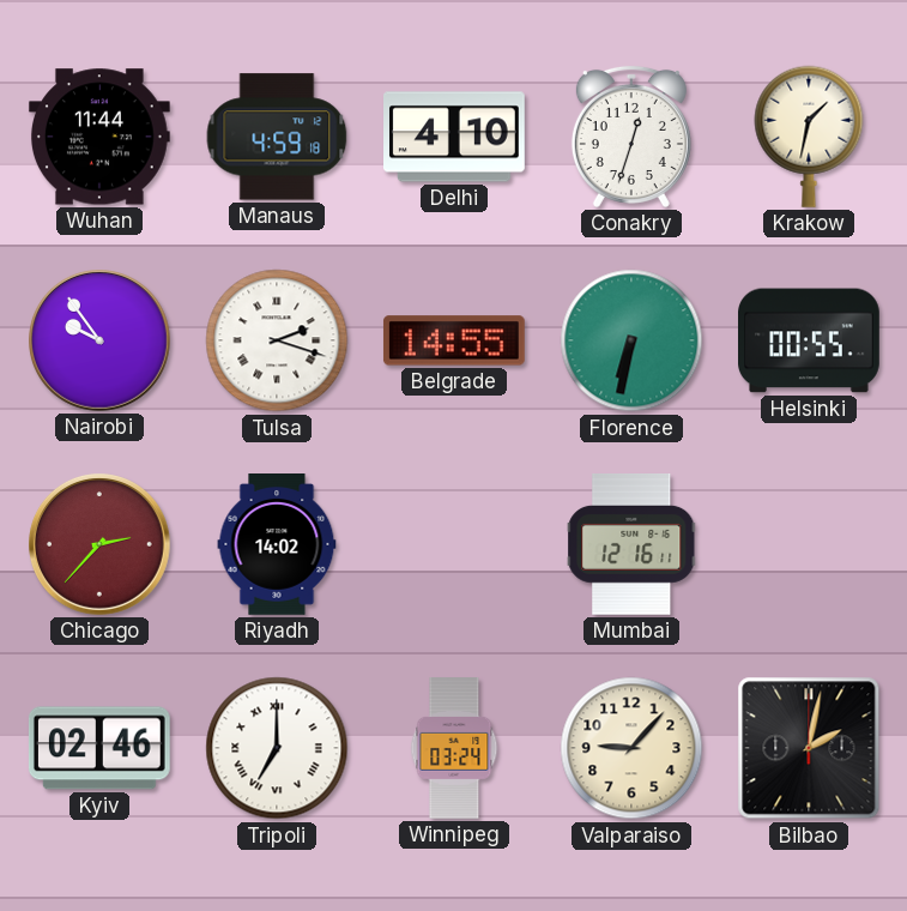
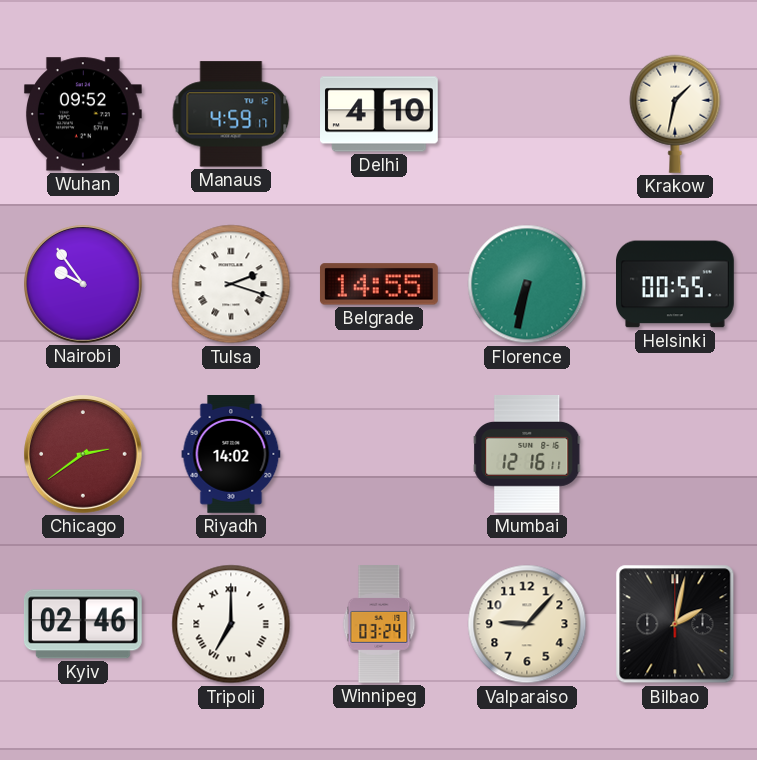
Wuhan: 11:44 -> 09:52 (83, 114)
Manaus: 4:59:18 -> 4:59:17 (231, 114)
Conakry: 12:33 -> none (631, 137)
Chicago: 2:37 -> 2:39 (84, 455)
